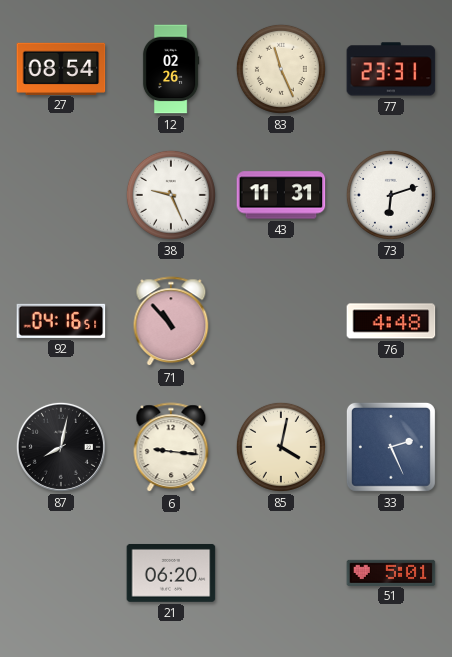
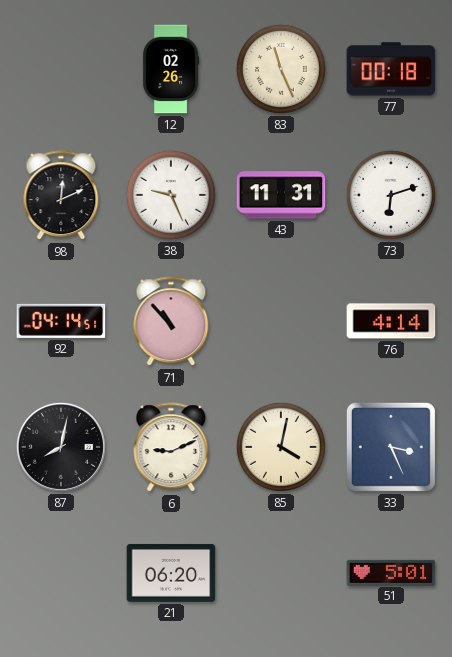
27: 08:54 -> none (61, 68)
77: 23:31 -> 00:18 (391, 69)
98: none -> 12:11 (61, 196)
92: 04:16 -> 04:14 (61, 321)
76: 4:48 -> 4:14 (391, 321)
6: 9:16 -> 9:11 (171, 448)
33: 2:26 -> 3:26 (391, 447)
